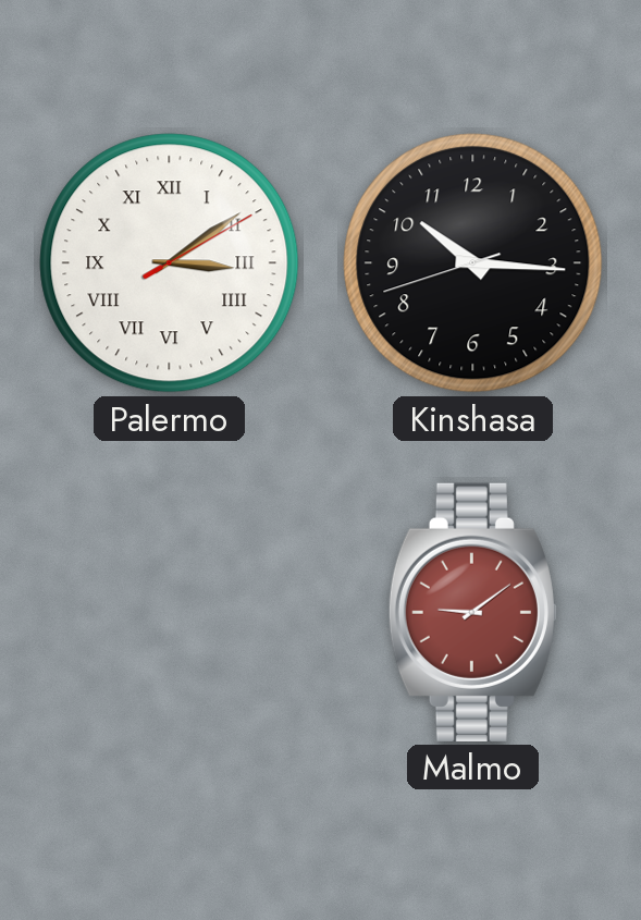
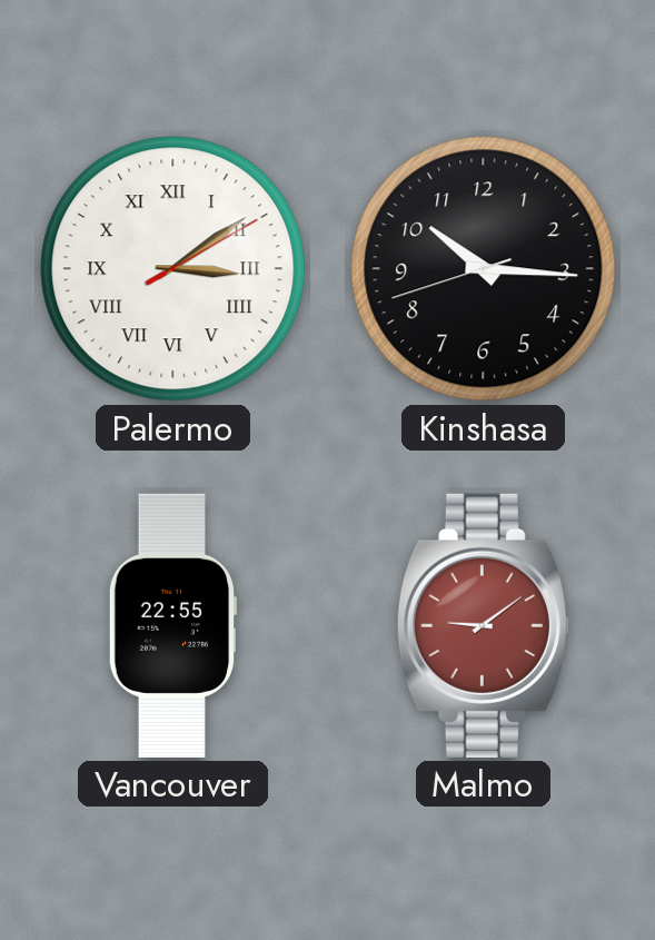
Vancouver: none -> 22:55 (172, 625)
